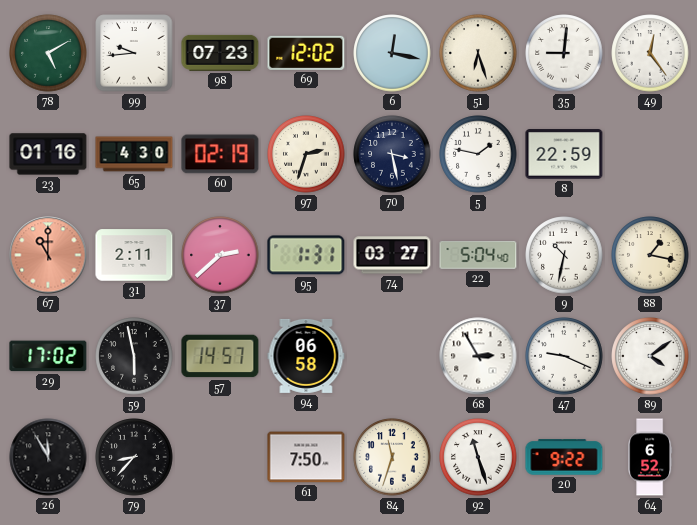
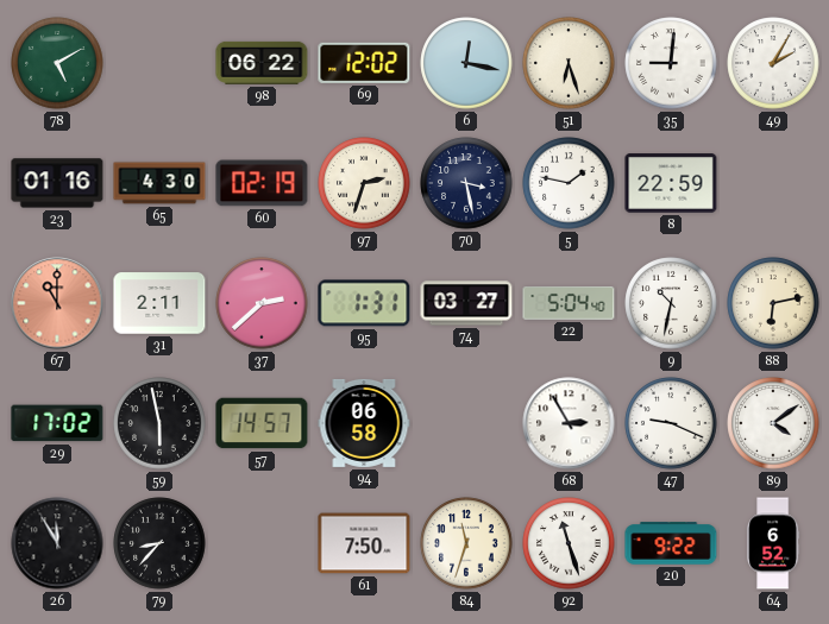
99: 9:44 -> none (134, 53)
98: 07:23 -> 06:22 (262, 63)
49: 12:24 -> 2:05 (773, 63)
88: 1:17 -> 6:13 (773, 303)
